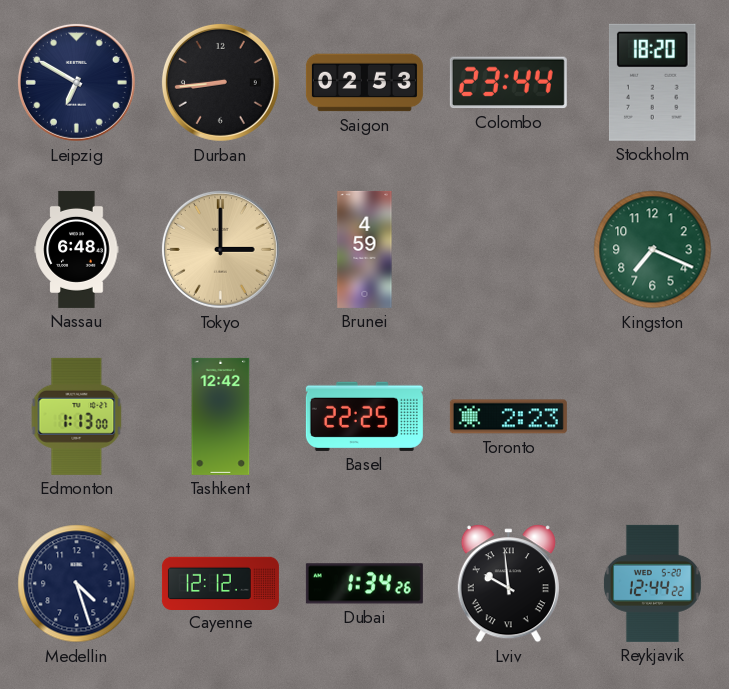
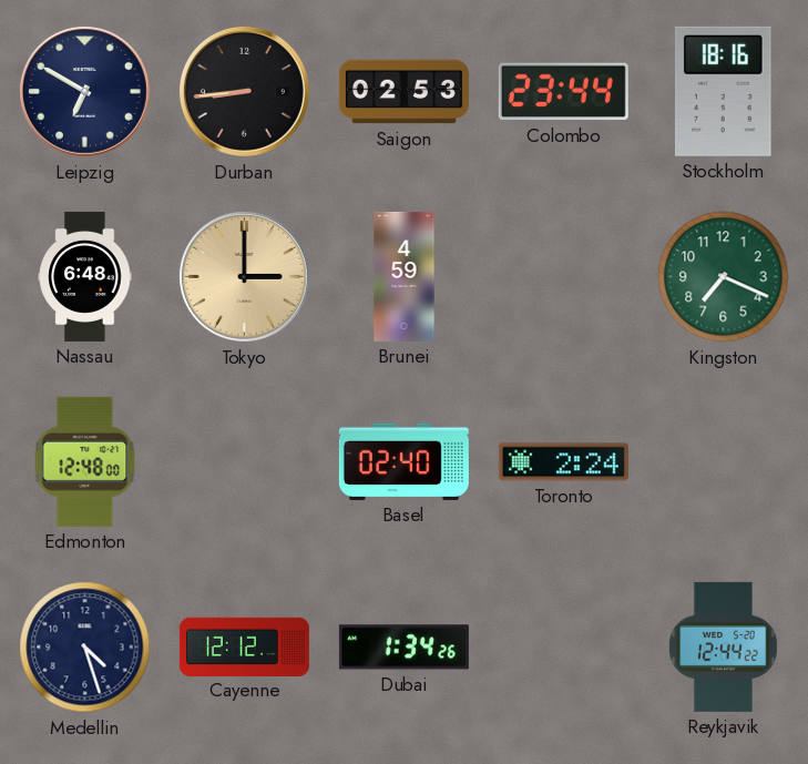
Stockholm: 18:20 -> 18:16 (723, 91)
Edmonton: 1:13 -> 12:48 (85, 461)
Tashkent: 12:42 -> none (221, 416)
Basel: 22:25 -> 02:40 (403, 461)
Toronto: 2:23 -> 2:24 (563, 462)
Lviv: 9:59 -> none (508, 584)
